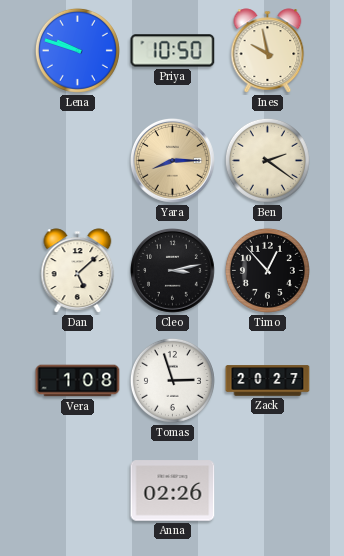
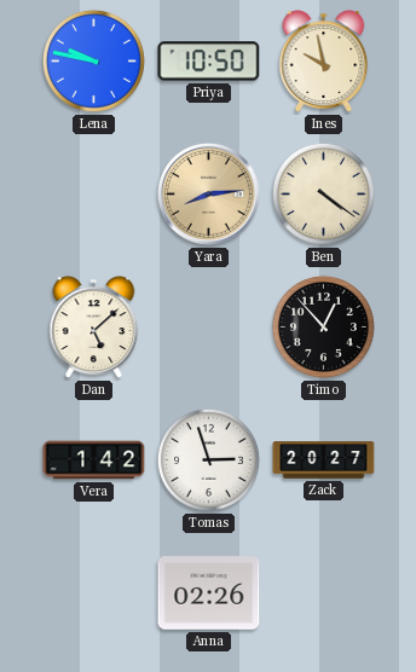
Lena: 9:48 -> 9:47 (93, 60)
Yara: 8:15 -> 8:14 (209, 195)
Ben: 2:21 -> 4:21 (323, 193)
Cleo: 3:13 -> none (173, 271)
Vera: 1:08 -> 1:42 (94, 460)
